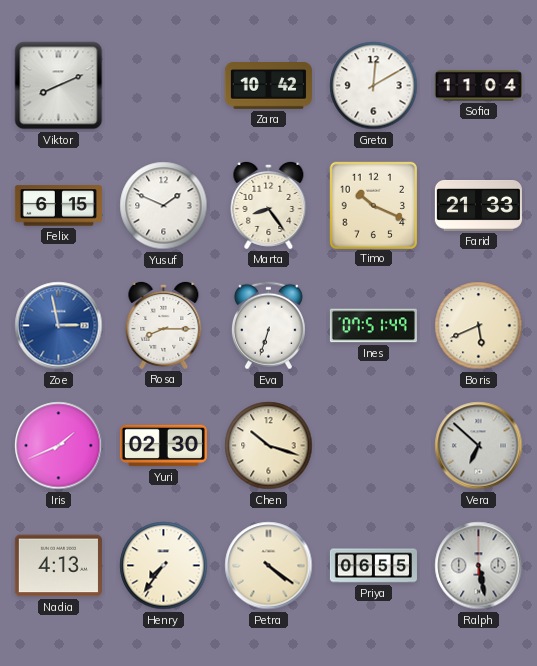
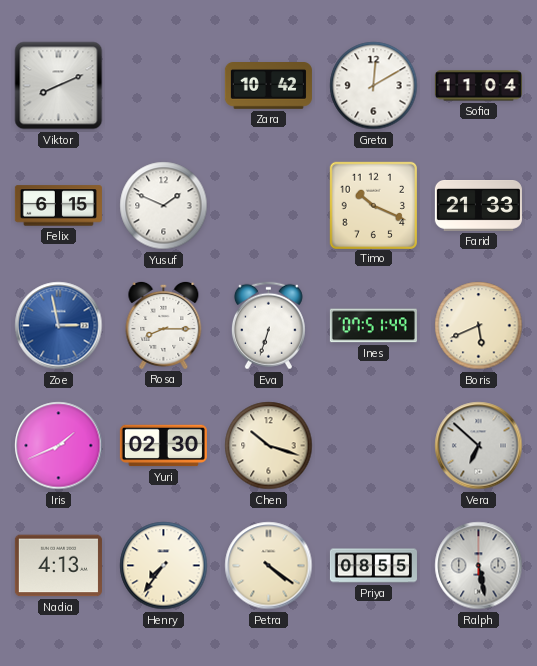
Marta: 8:24 -> none (269, 205)
Priya: 06:55 -> 08:55 (373, 566)
